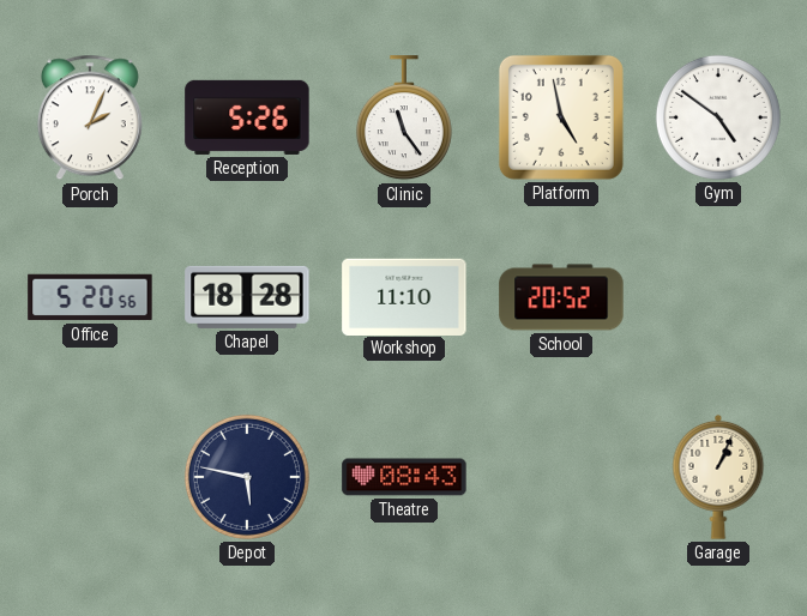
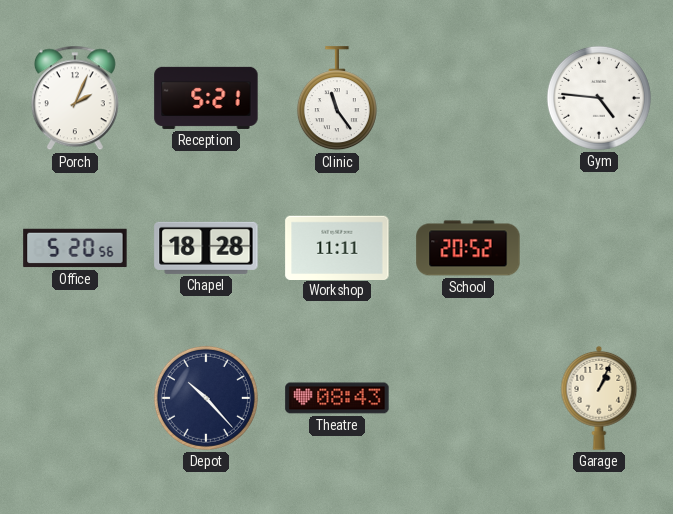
Reception: 5:26 -> 5:21 (206, 98)
Platform: 4:58 -> none (561, 117)
Gym: 4:51 -> 4:46 (599, 98)
Workshop: 11:10 -> 11:11 (337, 247)
Depot: 5:47 -> 10:23 (206, 398)
